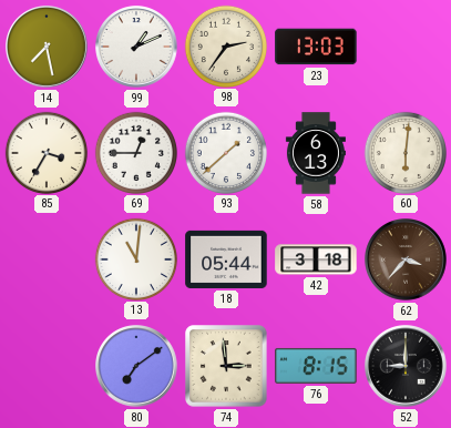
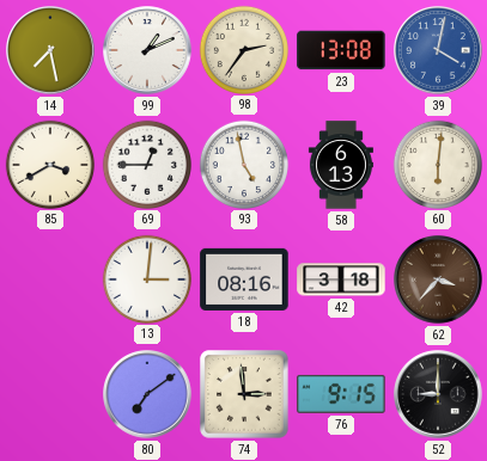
23: 13:03 -> 13:08 (341, 50)
39: none -> 4:02 (439, 51)
85: 3:35 -> 3:40 (49, 164)
93: 1:38 -> 4:58 (243, 164)
13: 11:01 -> 3:01 (146, 278)
18: 05:44 -> 08:16 (244, 279)
76: 8:15 -> 9:15 (341, 394)
